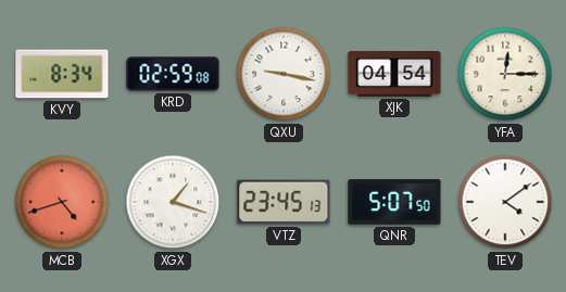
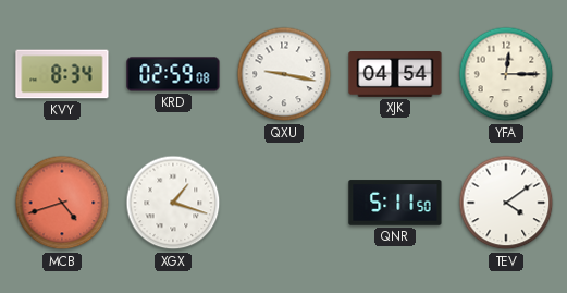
VTZ: 23:45 -> none (284, 202)
QNR: 5:07 -> 5:11 (395, 203)
